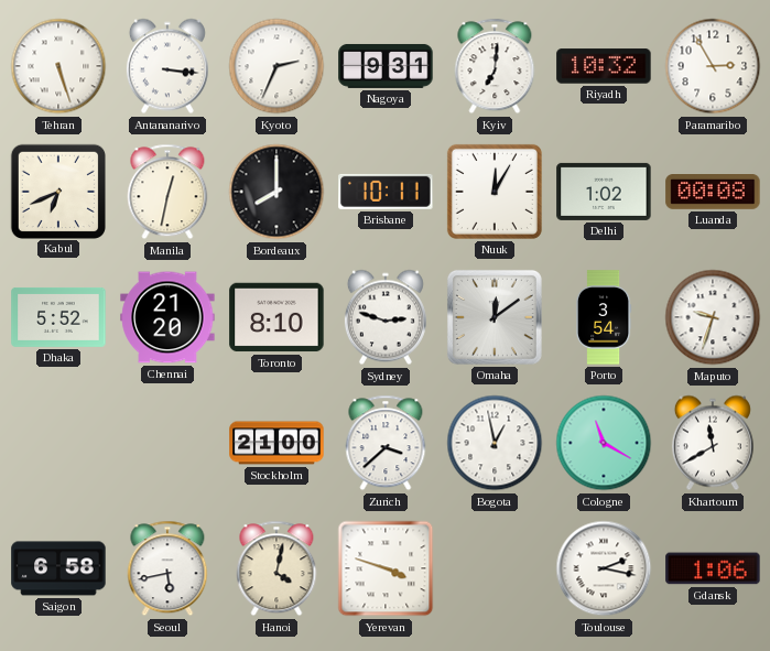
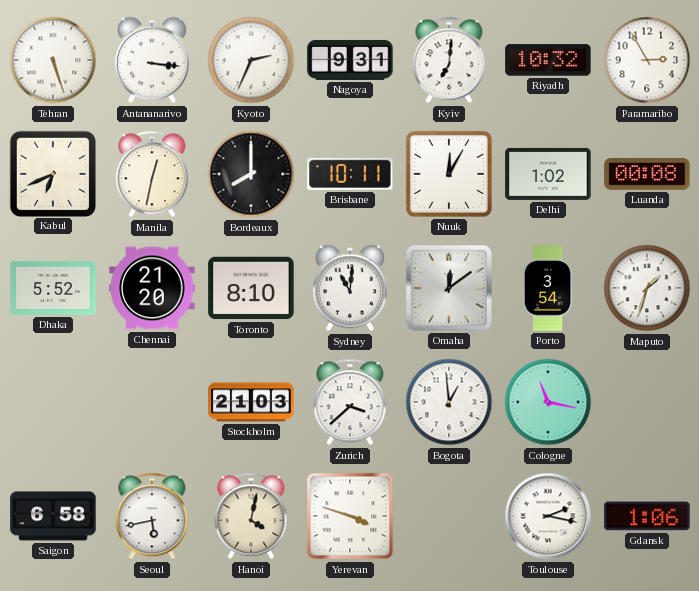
Sydney: 2:48 -> 11:01 (350, 288)
Maputo: 9:33 -> 1:33 (647, 288)
Stockholm: 21:00 -> 21:03 (251, 402)
Bogota: 12:58 -> 12:59 (449, 402)
Cologne: 11:20 -> 11:17 (548, 402)
Khartoum: 11:40 -> none (713, 443)
